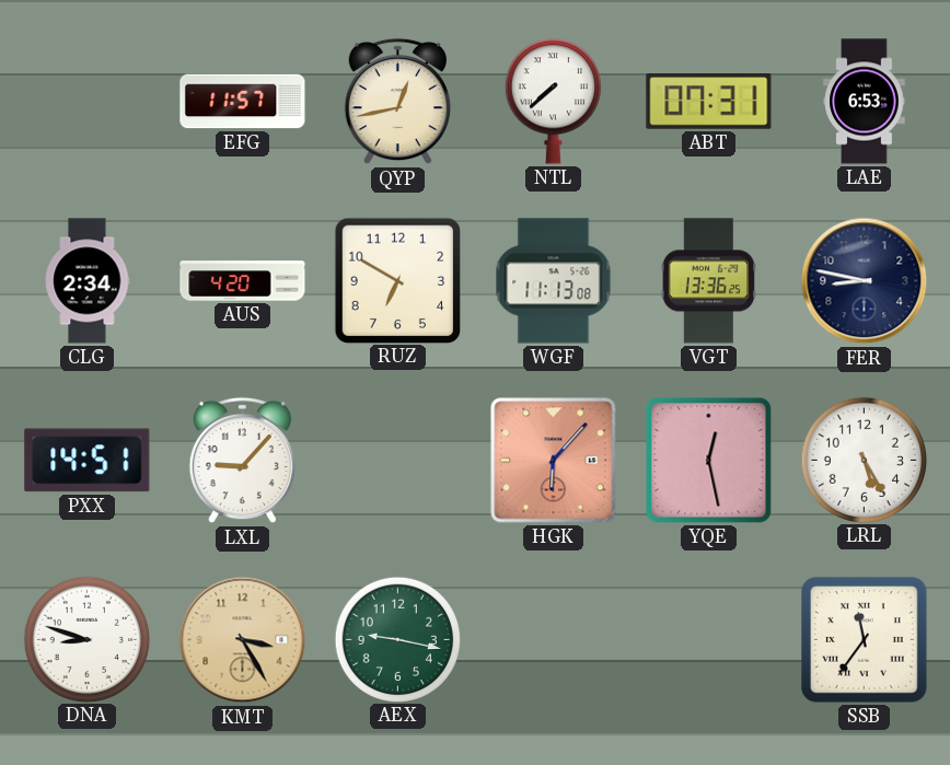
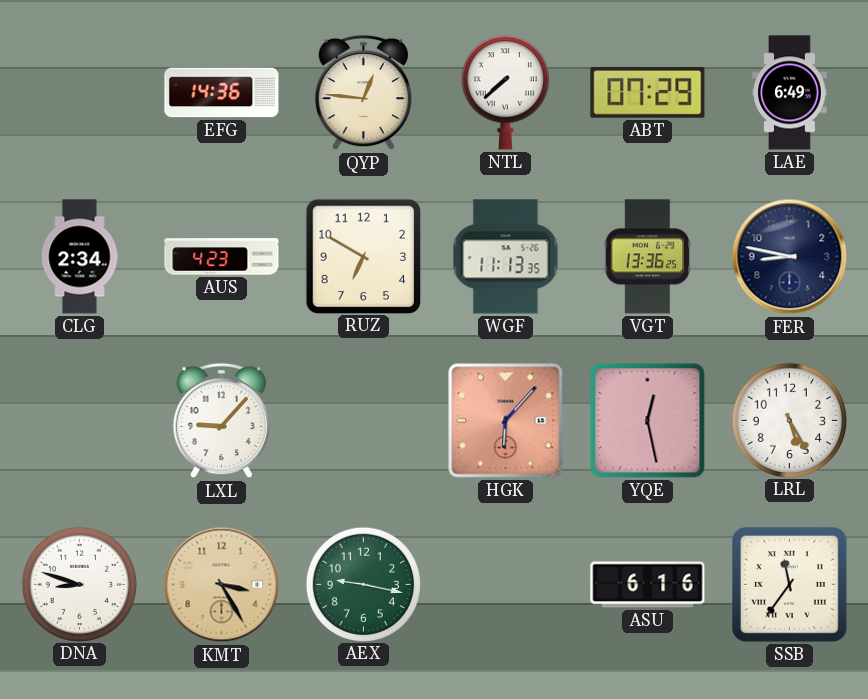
EFG: 11:57 -> 14:36 (222, 93)
QYP: 12:43 -> 12:46 (363, 93)
ABT: 07:31 -> 07:29 (648, 93)
LAE: 6:53 -> 6:49 (790, 93)
AUS: 4:20 -> 4:23 (222, 257)
WGF: 11:13:08 -> 11:13:35 (506, 257)
PXX: 14:51 -> none (88, 461)
ASU: none -> 6:16 (648, 585)
